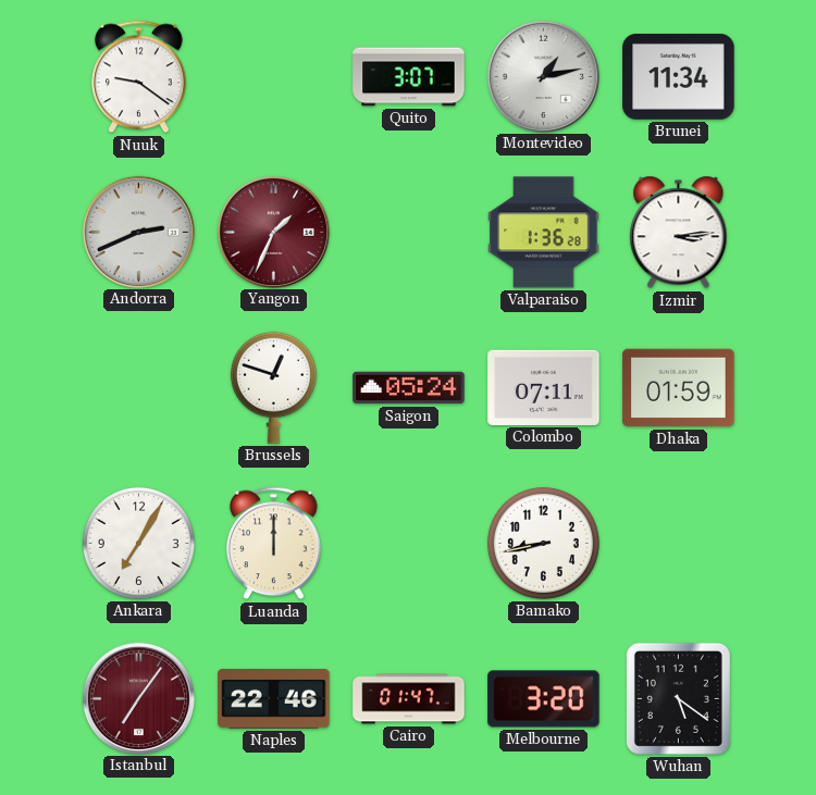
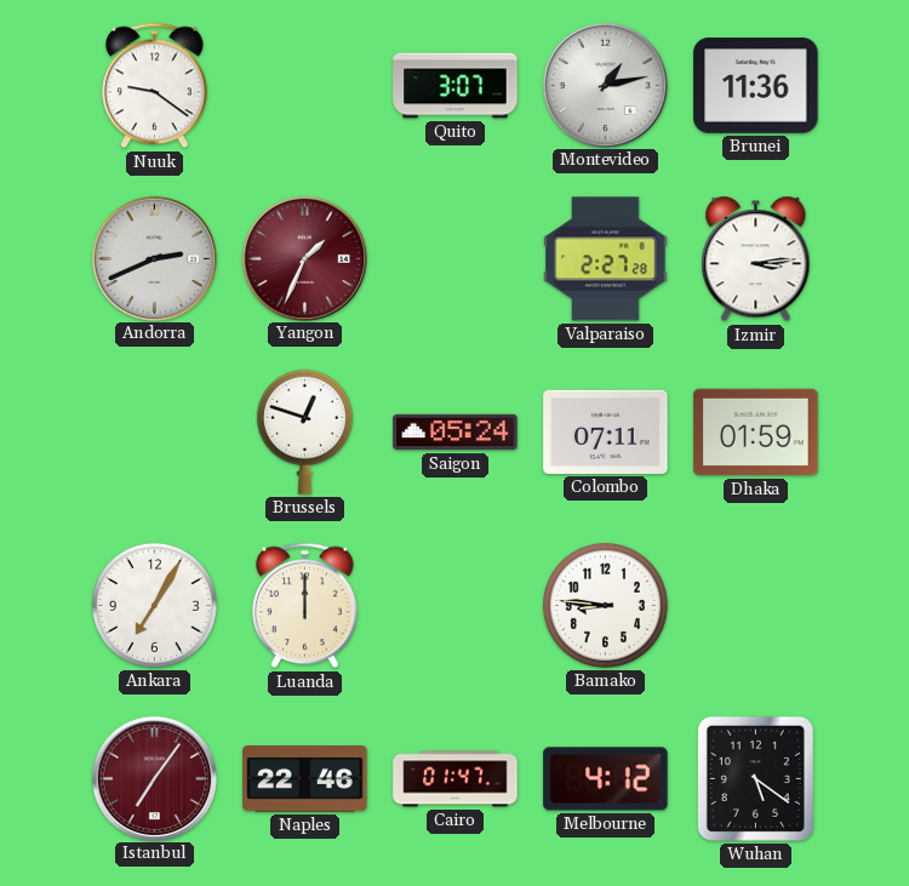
Brunei: 11:34 -> 11:36 (756, 86)
Valparaiso: 1:36 -> 2:27 (606, 259)
Bamako: 8:43 -> 8:46 (605, 605)
Melbourne: 3:20 -> 4:12 (606, 779)
